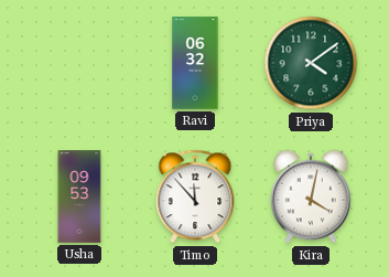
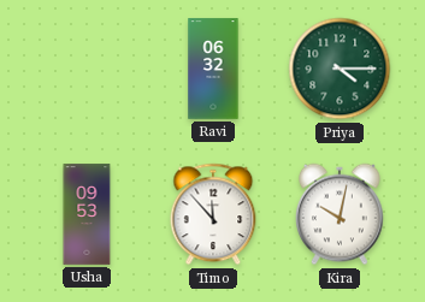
Priya: 4:09 -> 4:15 (340, 69)
Kira: 4:02 -> 10:02 (341, 214)
